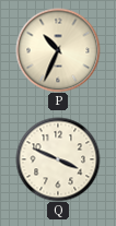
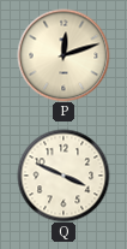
P: 10:34 -> 12:12 (63, 55)
